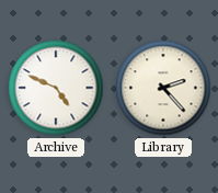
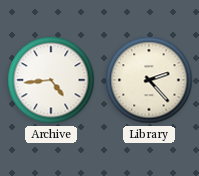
Archive: 4:49 -> 4:44 (51, 80)
